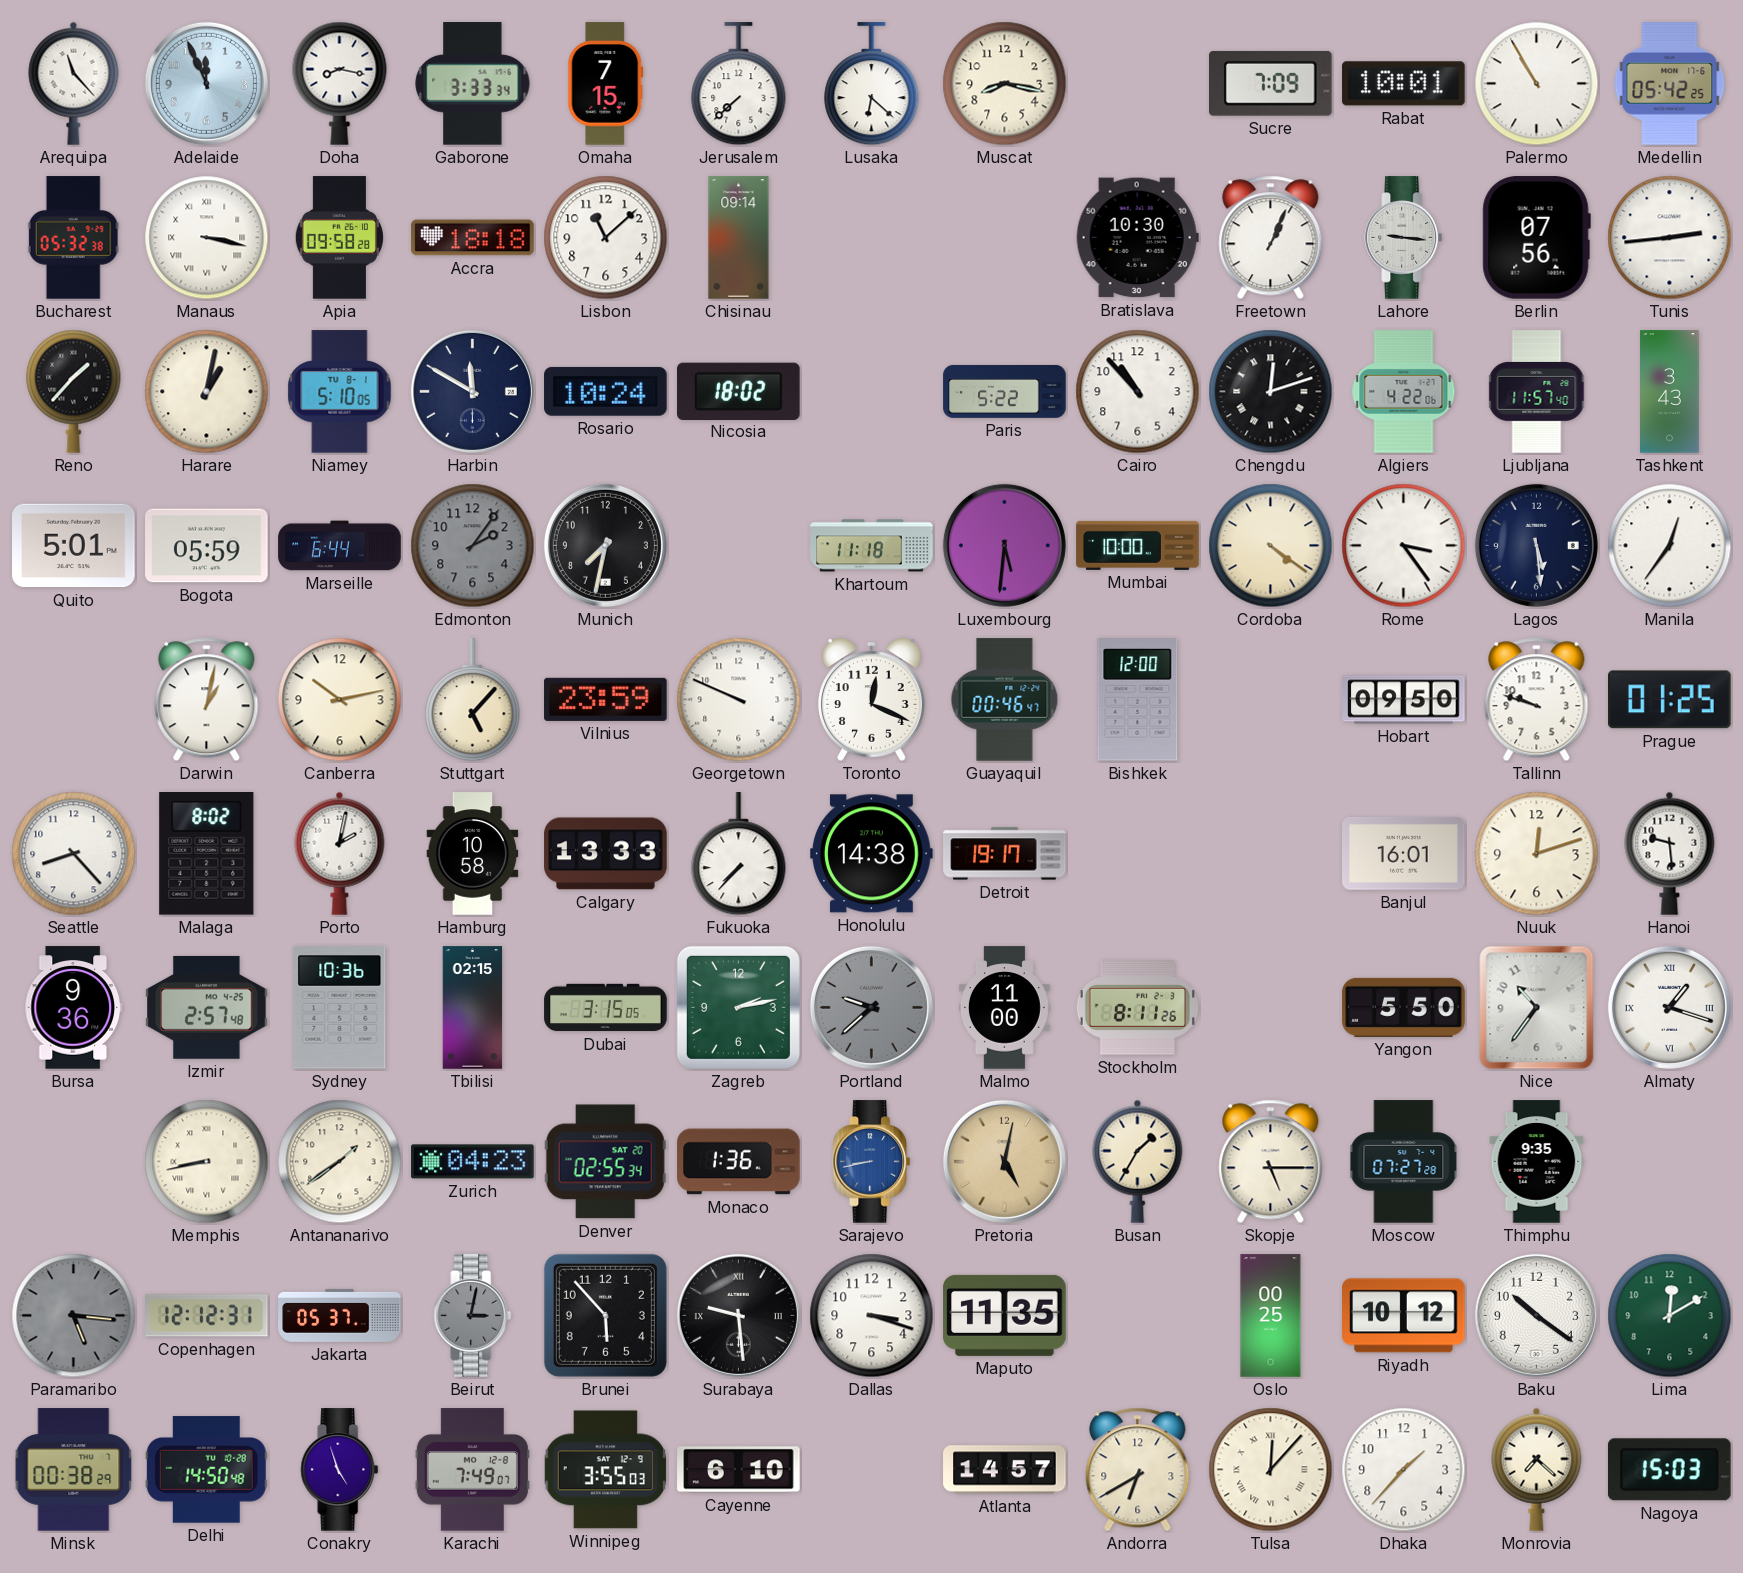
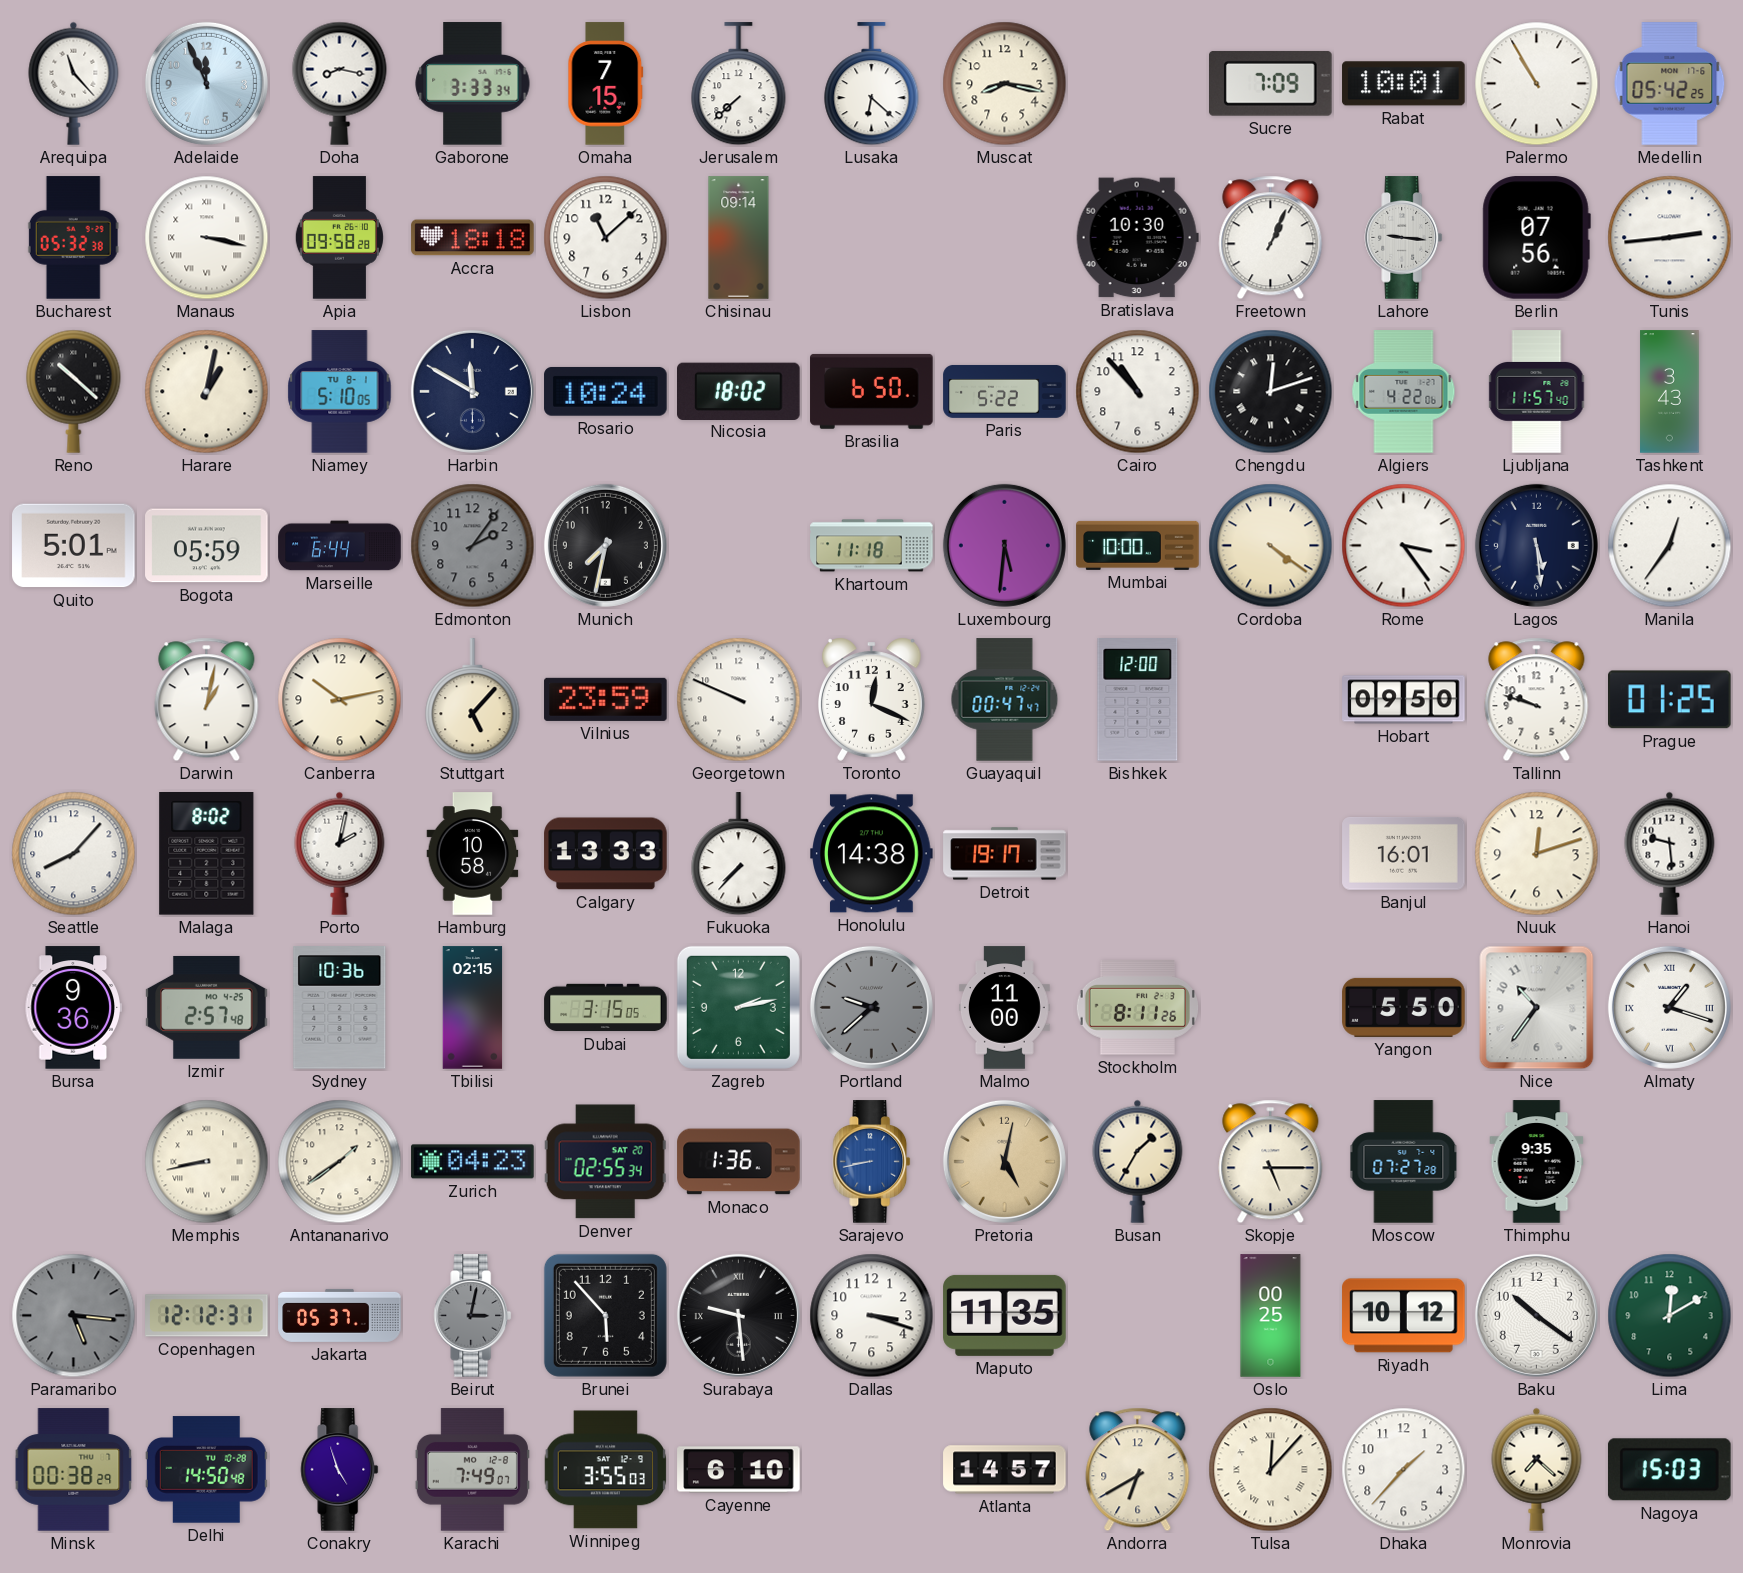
Reno: 1:37 -> 10:22 (74, 391)
Brasilia: none -> 6:50 (872, 391)
Guayaquil: 00:46 -> 00:47 (1005, 700)
Seattle: 8:23 -> 8:07 (74, 854)
